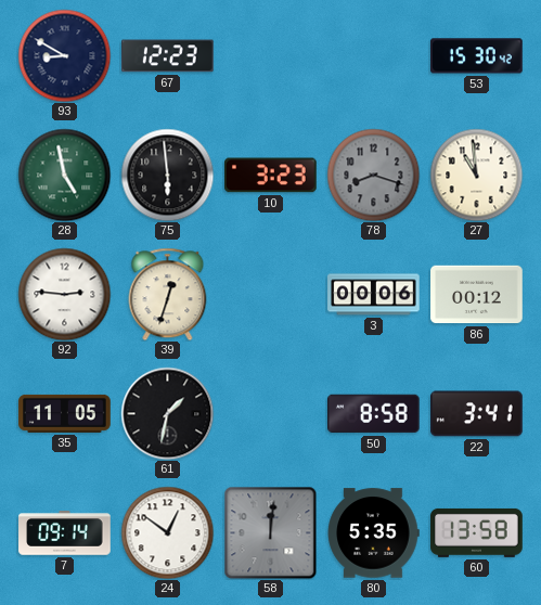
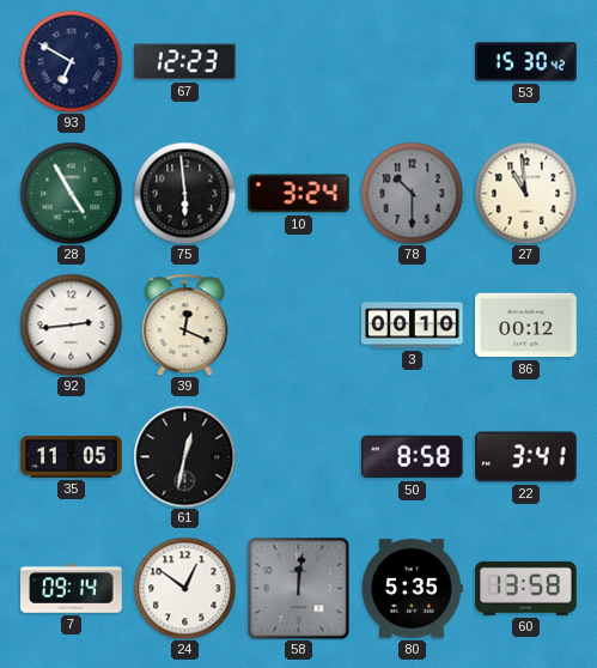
93: 8:50 -> 6:50 (71, 61)
28: 4:58 -> 4:55 (71, 193)
10: 3:23 -> 3:24 (299, 194)
78: 8:18 -> 10:30 (412, 193)
92: 2:46 -> 2:44 (71, 324)
39: 12:33 -> 12:19 (185, 324)
3: 00:06 -> 00:10 (413, 326)
61: 1:32 -> 12:32 (184, 456)
